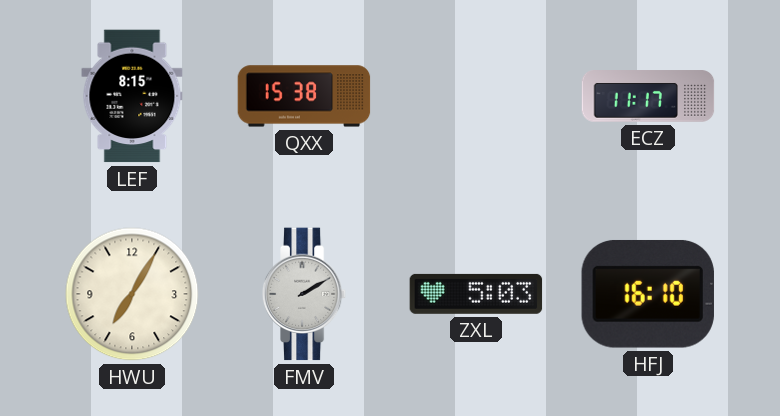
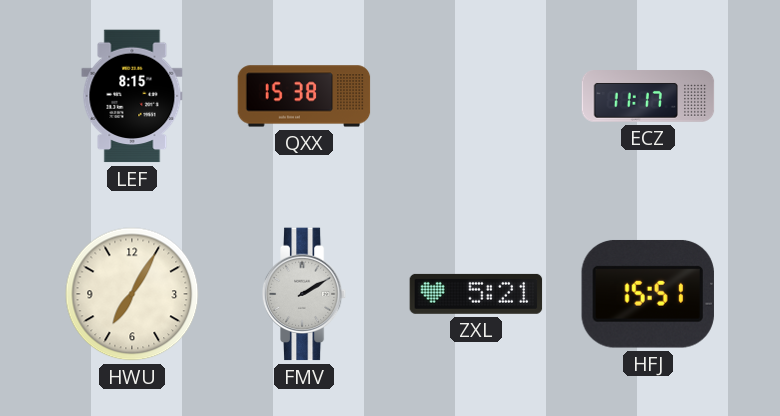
ZXL: 5:03 -> 5:21 (476, 294)
HFJ: 16:10 -> 15:51 (648, 294)
